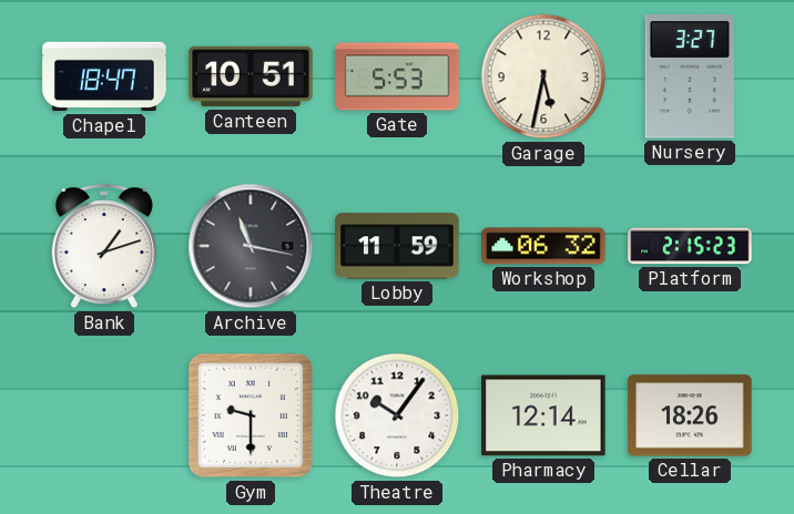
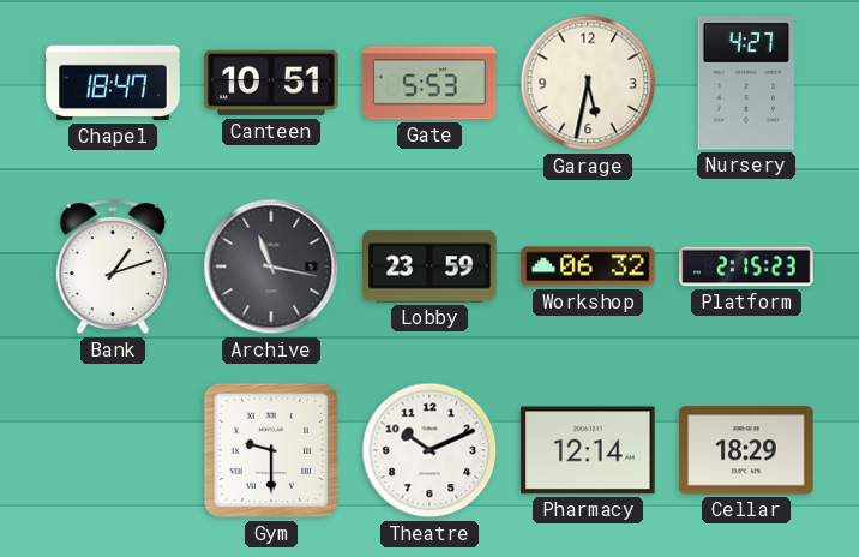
Nursery: 3:27 -> 4:27 (746, 83)
Lobby: 11:59 -> 23:59 (429, 266)
Theatre: 10:06 -> 10:11 (429, 450)
Cellar: 18:26 -> 18:29 (746, 450)
